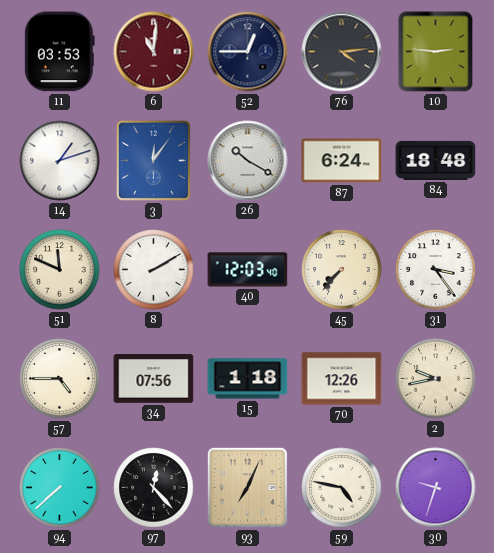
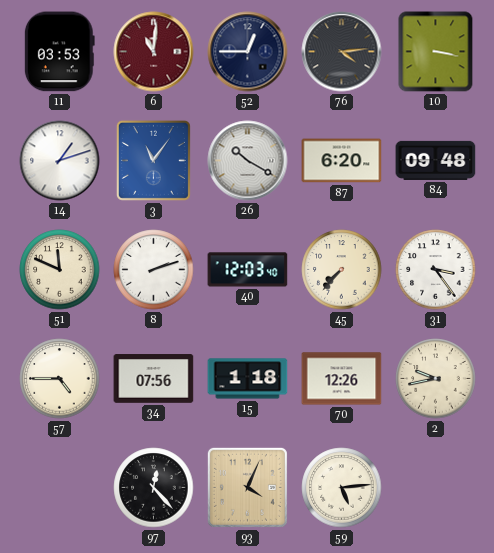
10: 2:46 -> 3:17 (436, 52)
3: 12:06 -> 11:06 (153, 160)
87: 6:24 -> 6:20 (342, 161)
84: 18:48 -> 09:48 (436, 160)
8: 2:10 -> 2:12 (154, 270)
94: 7:38 -> none (60, 488)
93: 7:04 -> 4:04 (247, 487)
59: 4:47 -> 5:14 (342, 488)
30: 9:33 -> none (436, 488)
